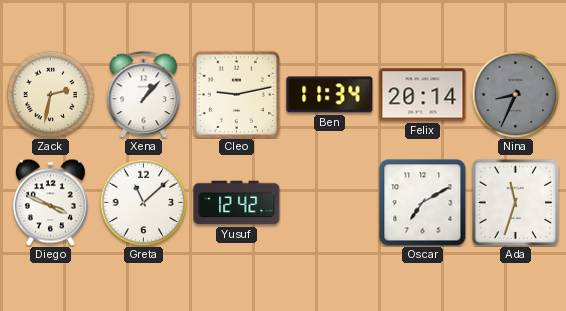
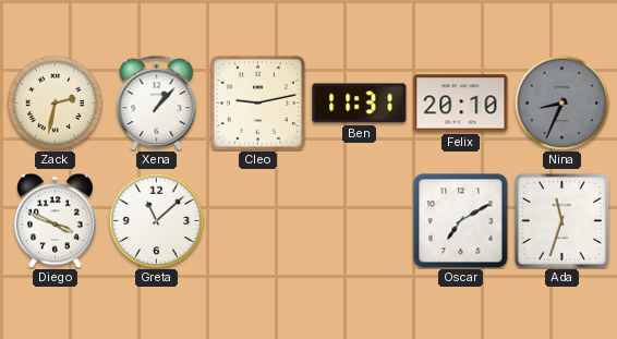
Ben: 11:34 -> 11:31 (360, 104)
Felix: 20:14 -> 20:10 (461, 104)
Yusuf: 12:42 -> none (237, 203)
